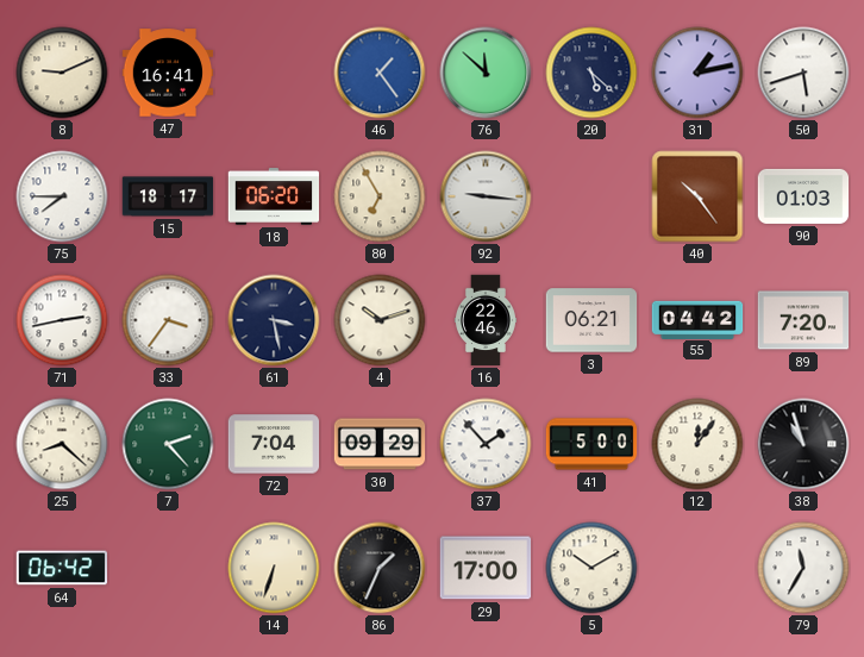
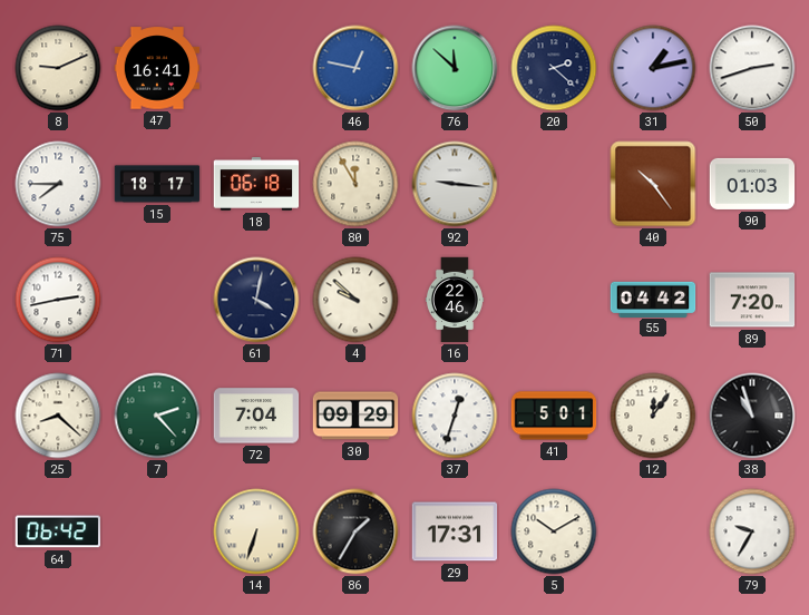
46: 1:24 -> 12:47 (355, 68)
20: 5:22 -> 2:22 (554, 68)
50: 5:42 -> 2:42 (752, 68)
18: 06:20 -> 06:18 (256, 184)
80: 6:55 -> 11:55 (355, 184)
33: 3:36 -> none (168, 320)
61: 3:28 -> 4:02 (256, 300)
4: 10:12 -> 9:52 (355, 300)
3: 06:21 -> none (591, 320)
37: 1:53 -> 12:33 (455, 416)
41: 5:00 -> 5:01 (554, 416)
86: 1:34 -> 1:35 (355, 531)
29: 17:00 -> 17:31 (455, 531)
79: 11:35 -> 9:35 (752, 531)
